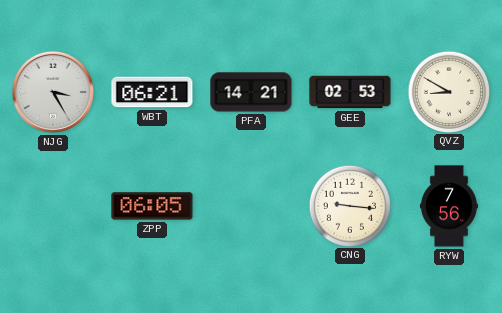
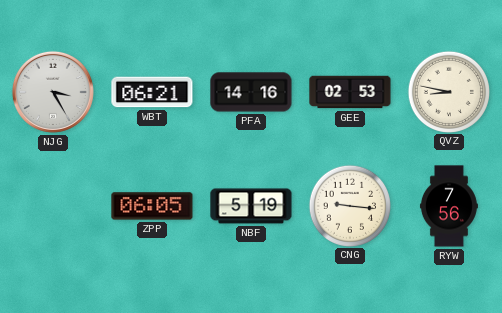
PFA: 14:21 -> 14:16 (251, 92)
QVZ: 8:50 -> 8:47 (448, 91)
NBF: none -> 5:19 (251, 206)
